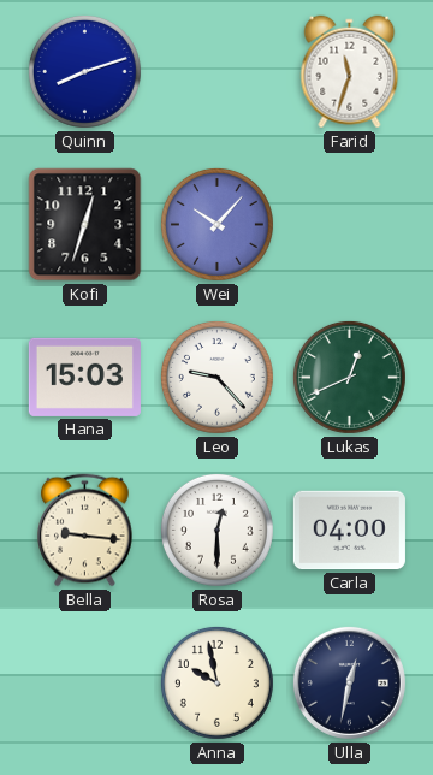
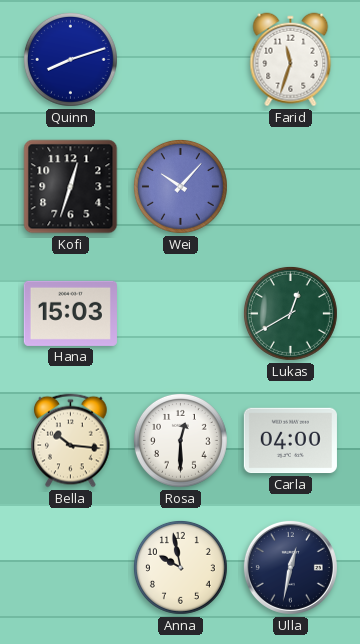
Leo: 9:23 -> none (216, 377)
Lukas: 12:41 -> 12:40 (290, 313)
Bella: 9:16 -> 10:16 (71, 441)
